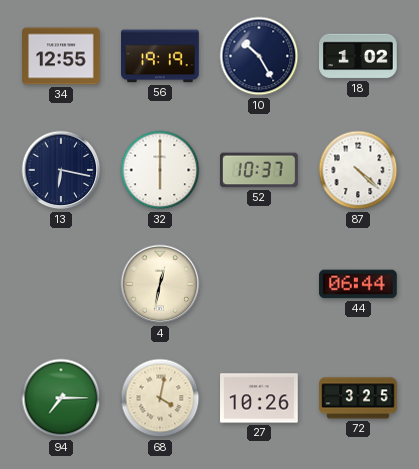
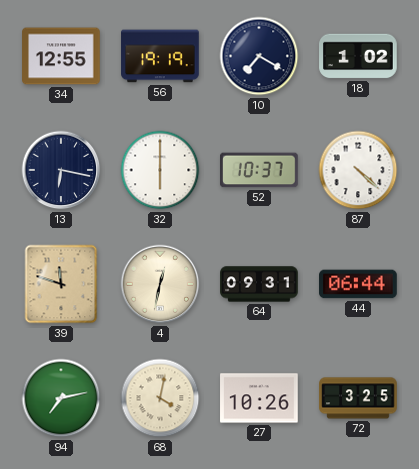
10: 10:25 -> 7:20 (259, 56)
39: none -> 11:48 (61, 284)
64: none -> 09:31 (259, 284)
94: 7:15 -> 7:13 (61, 398)
